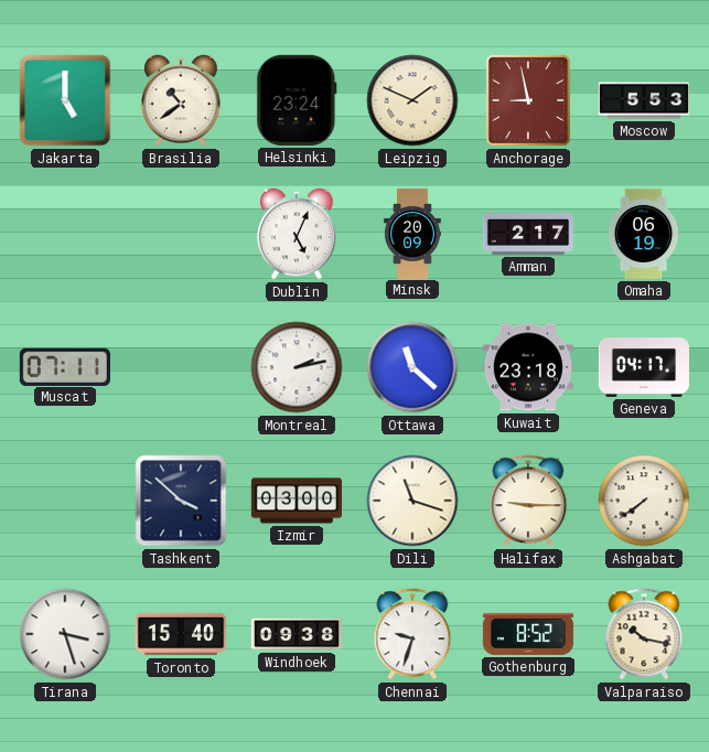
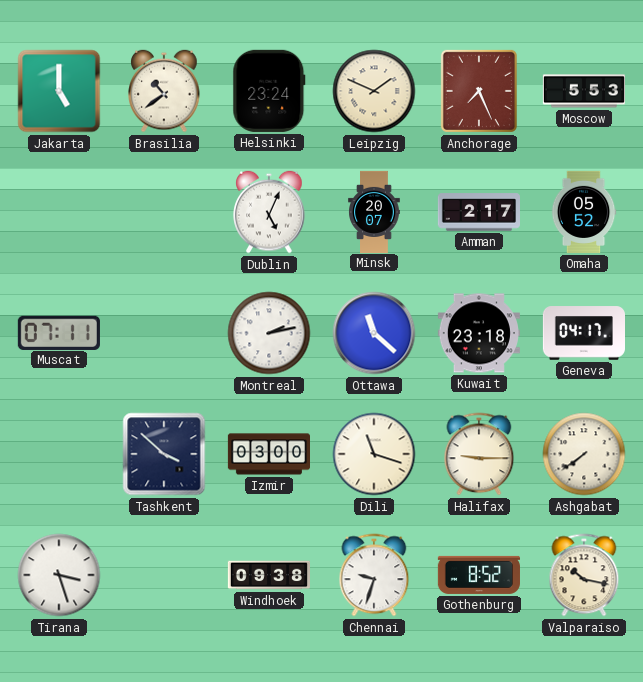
Anchorage: 8:58 -> 7:26 (479, 91)
Minsk: 20:09 -> 20:07 (374, 211)
Omaha: 06:19 -> 05:52 (584, 212)
Toronto: 15:40 -> none (180, 634)
